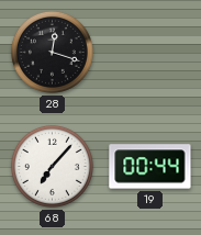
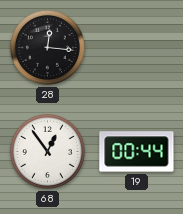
28: 12:18 -> 12:16 (47, 47)
68: 7:07 -> 12:54 (47, 151)
